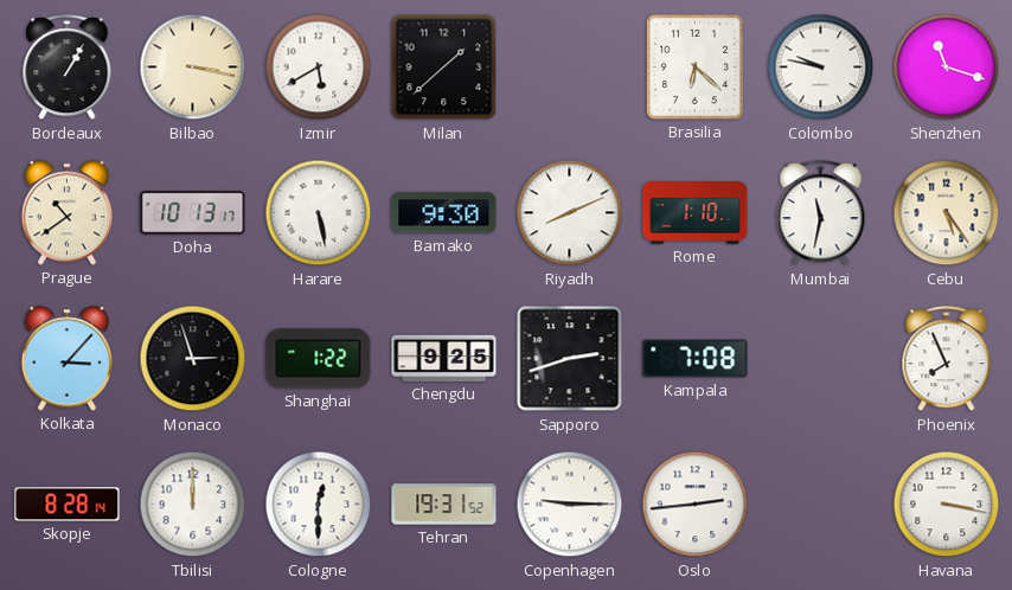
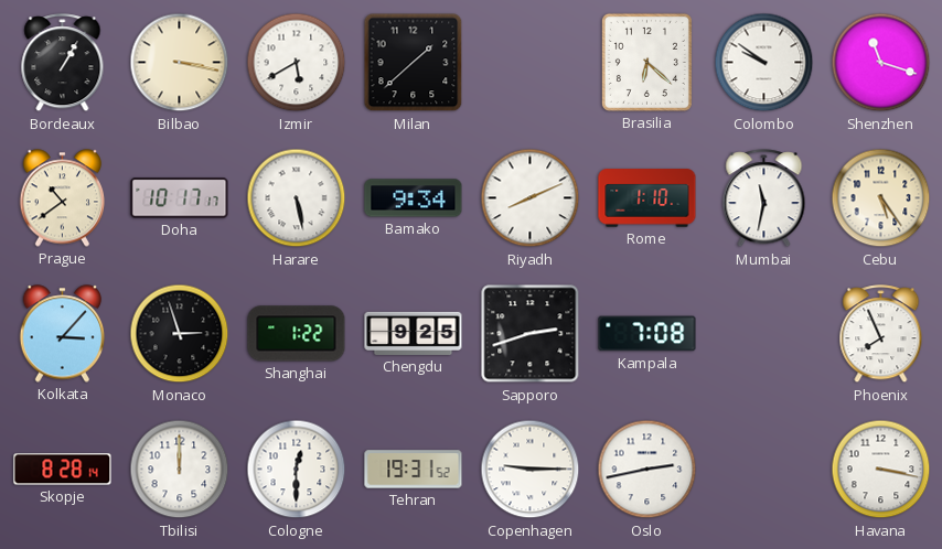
Colombo: 9:47 -> 9:51 (764, 63)
Doha: 10:13 -> 10:17 (180, 198)
Bamako: 9:30 -> 9:34 (414, 198)
Oslo: 2:44 -> 2:43 (647, 470)
